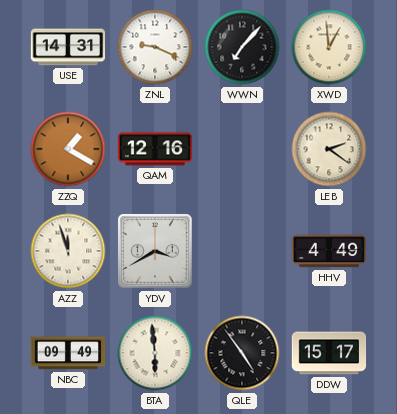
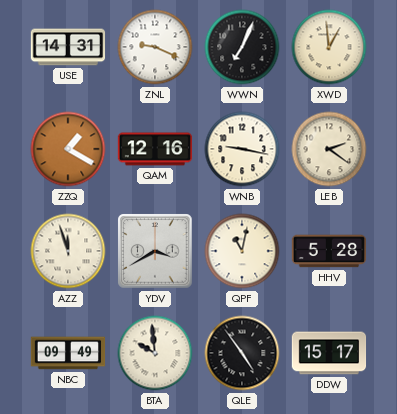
WWN: 7:07 -> 7:04 (242, 47)
WNB: none -> 9:17 (242, 149)
QPF: none -> 11:02 (242, 251)
HHV: 4:49 -> 5:28 (329, 251)
BTA: 5:59 -> 9:59 (155, 353)
